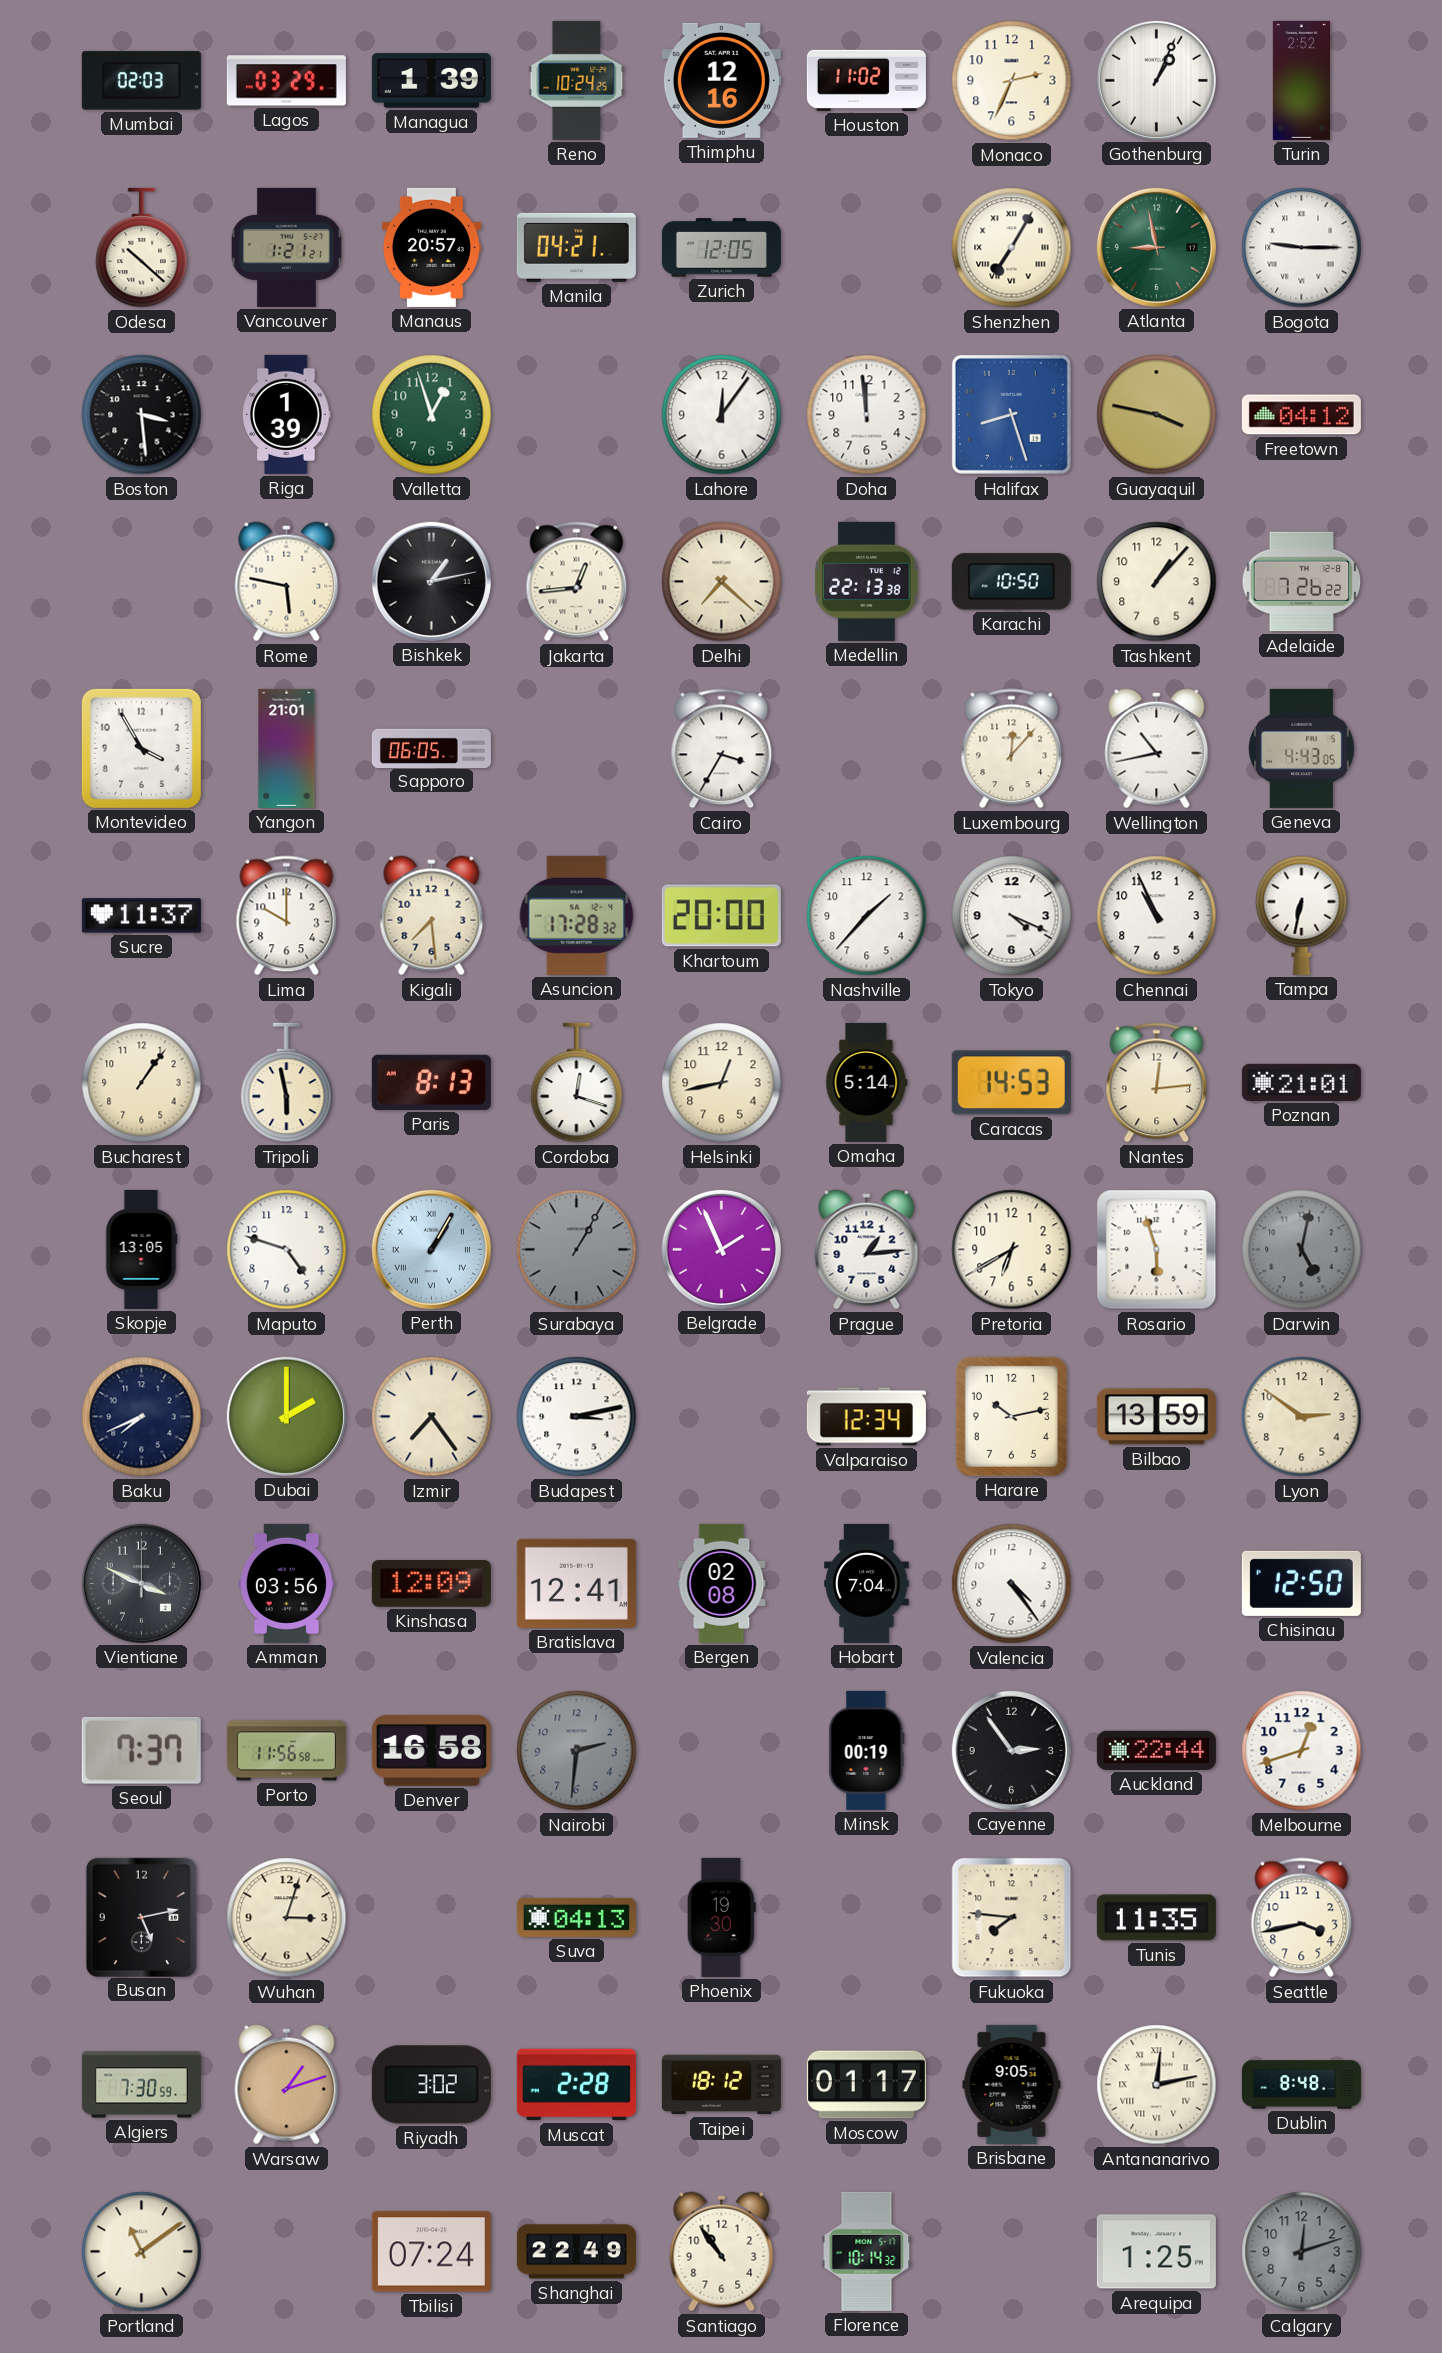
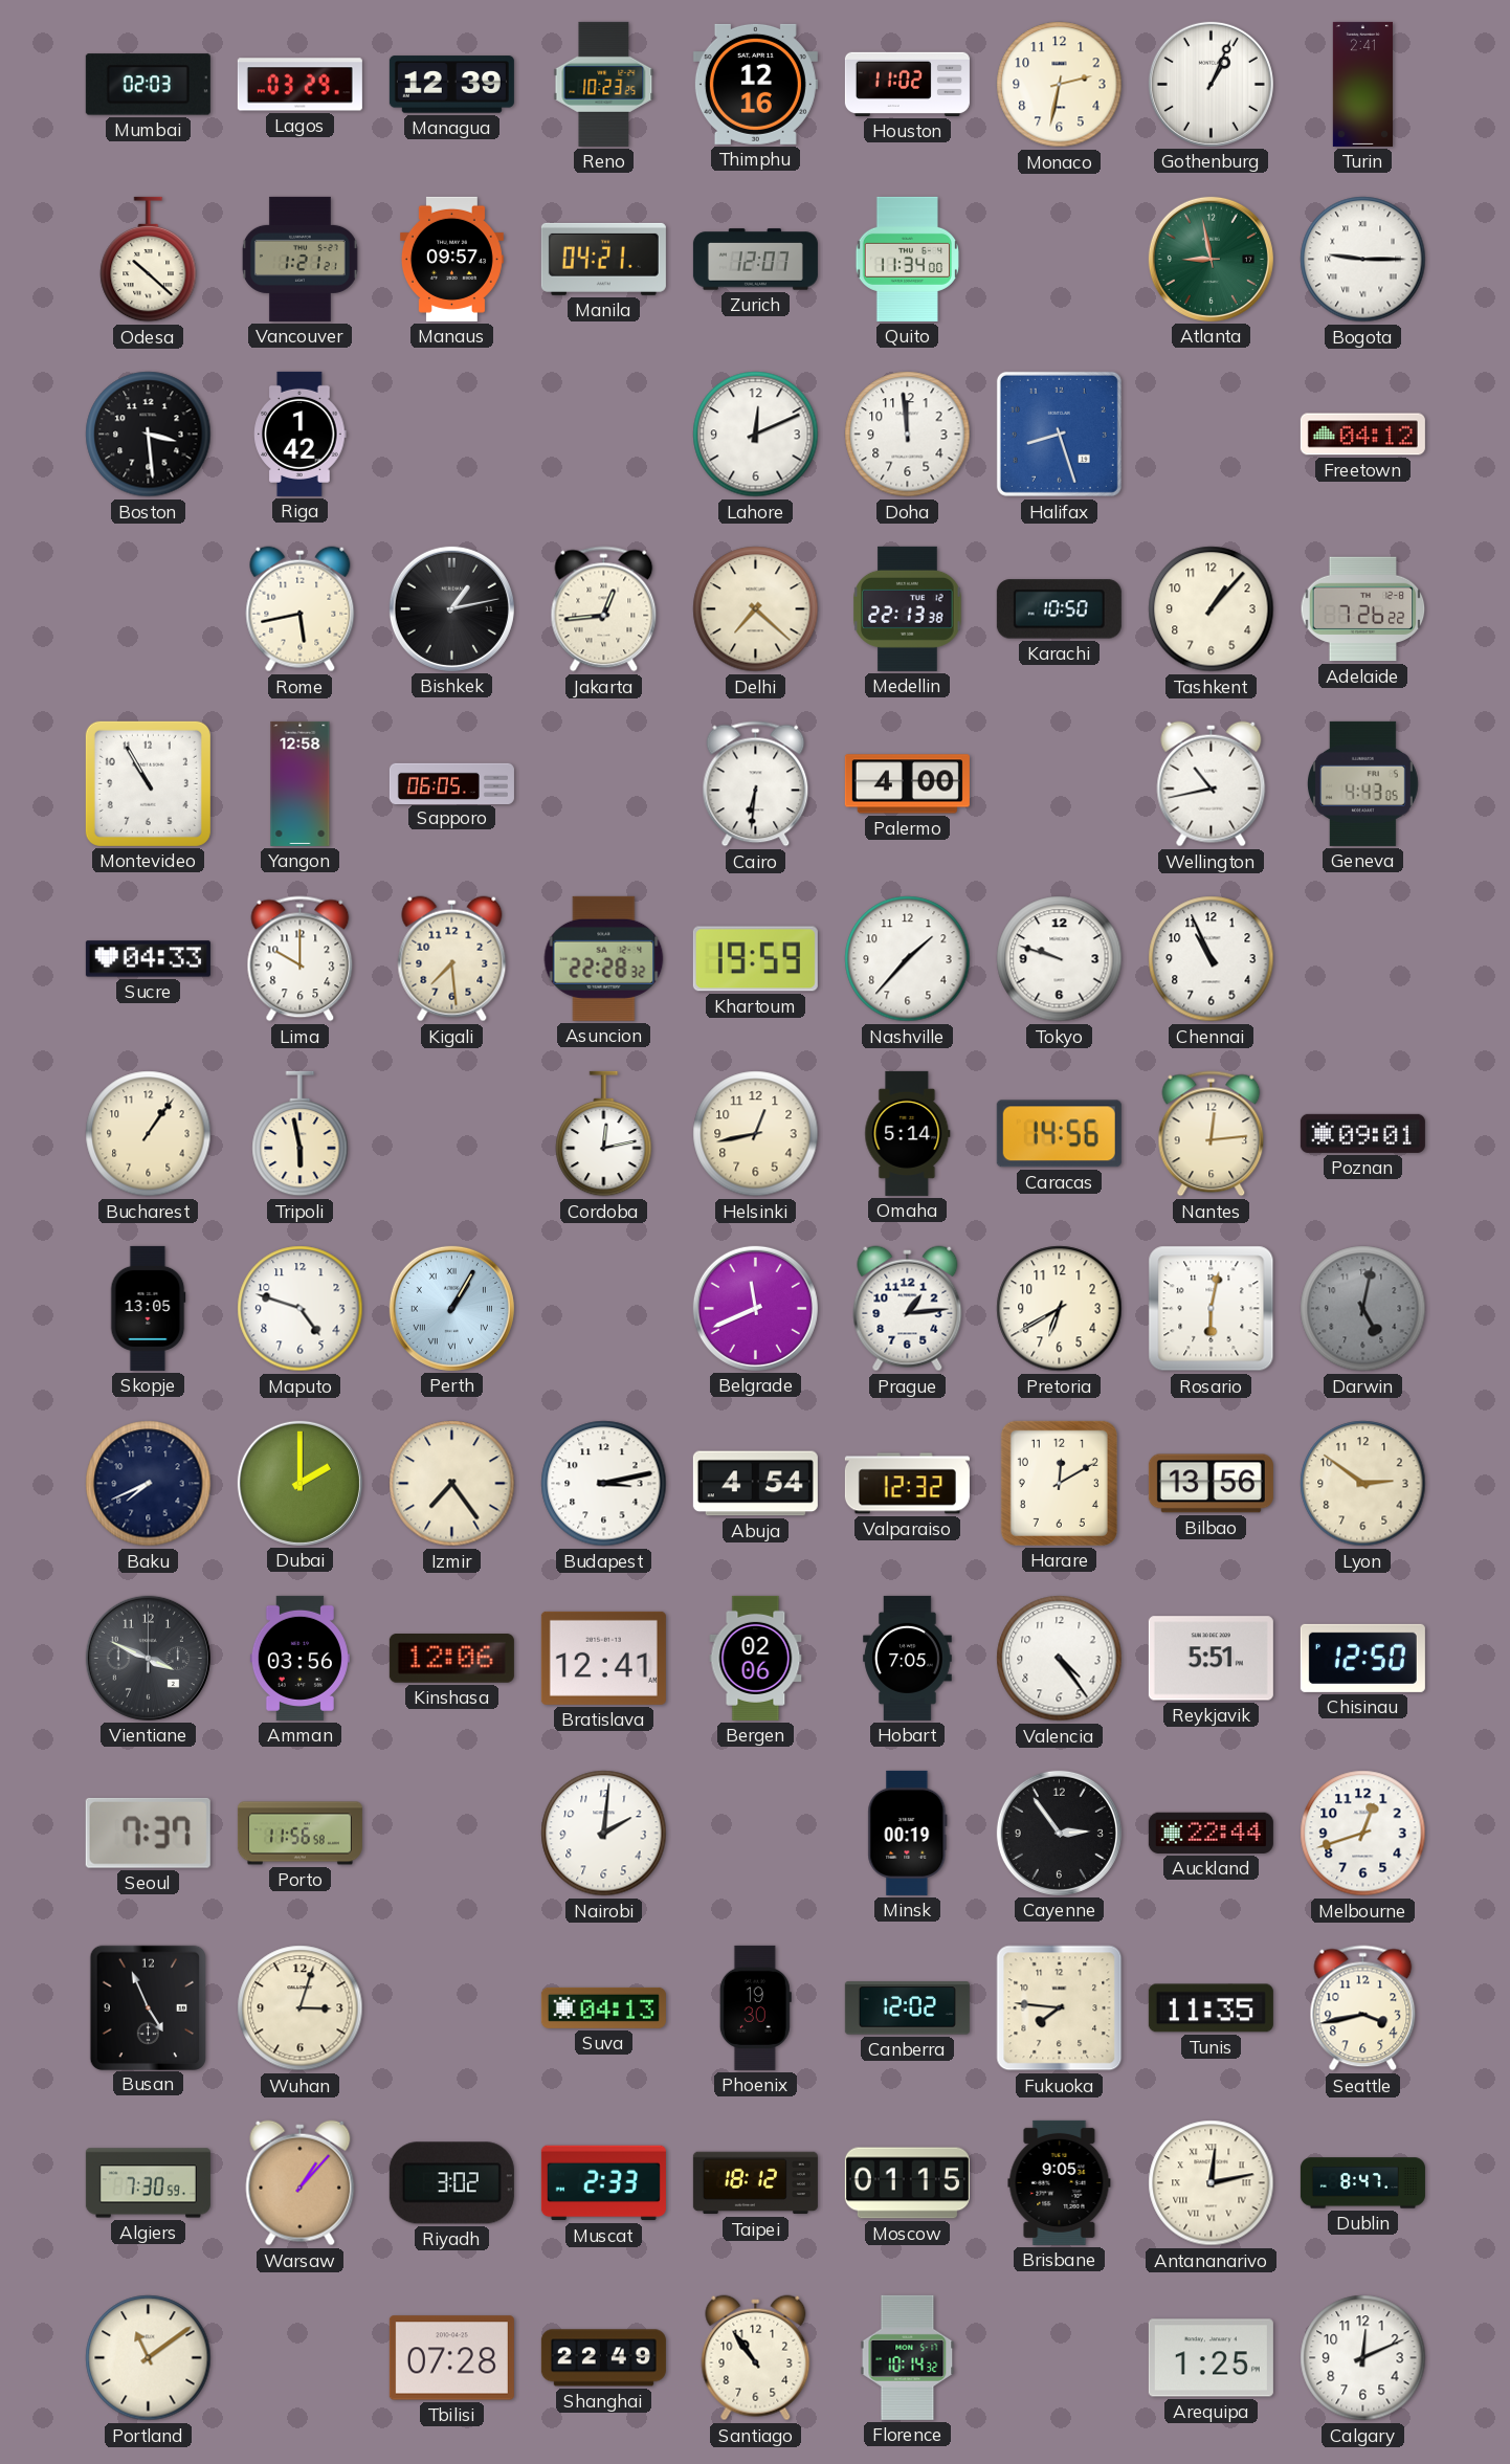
Managua: 1:39 -> 12:39 (451, 85)
Reno: 10:24 -> 10:23 (604, 84)
Monaco: 2:34 -> 2:32 (1060, 85)
Turin: 2:52 -> 2:41 (1362, 84)
Manaus: 20:57 -> 09:57 (451, 259)
Zurich: 12:05 -> 12:07 (755, 260)
Quito: none -> 11:34 (907, 259)
Shenzhen: 7:05 -> none (1012, 248)
Riga: 1:39 -> 1:42 (301, 434)
Valletta: 12:57 -> none (432, 415)
Lahore: 12:06 -> 12:11 (756, 435)
Guayaquil: 3:47 -> none (1157, 415)
Rome: 5:47 -> 5:43 (301, 609)
Montevideo: 3:55 -> 10:55 (148, 783)
Yangon: 21:01 -> 12:58 (301, 783)
Cairo: 3:35 -> 6:31 (756, 784)
Palermo: none -> 4:00 (907, 784)
Luxembourg: 12:07 -> none (1012, 749)
Sucre: 11:37 -> 04:33 (148, 959)
Asuncion: 17:28 -> 22:28 (604, 958)
Khartoum: 20:00 -> 19:59 (755, 959)
Tokyo: 4:19 -> 9:48 (1060, 959)
Tampa: 6:32 -> none (1302, 915)
Paris: 8:13 -> none (431, 1082)
Cordoba: 12:18 -> 12:13 (604, 1134)
Caracas: 14:53 -> 14:56 (1059, 1134)
Poznan: 21:01 -> 09:01 (1362, 1133)
Surabaya: 1:05 -> none (577, 1250)
Belgrade: 1:56 -> 11:41 (755, 1308)
Rosario: 5:57 -> 6:02 (1212, 1309)
Abuja: none -> 4:54 (755, 1484)
Valparaiso: 12:34 -> 12:32 (907, 1484)
Harare: 10:13 -> 12:10 (1059, 1483)
Bilbao: 13:59 -> 13:56 (1211, 1484)
Kinshasa: 12:09 -> 12:06 (451, 1659)
Bergen: 02:08 -> 02:06 (756, 1658)
Hobart: 7:04 -> 7:05 (908, 1658)
Reykjavik: none -> 5:51 (1211, 1659)
Denver: 16:58 -> none (431, 1750)
Nairobi: 2:31 -> 2:01 (604, 1834)
Nairobi dial: grey -> white (604, 1834)
Busan: 5:13 -> 4:56 (148, 2007)
Canberra: none -> 12:02 (907, 2008)
Warsaw: 1:12 -> 1:07 (301, 2183)
Muscat: 2:28 -> 2:33 (603, 2183)
Moscow: 01:17 -> 01:15 (907, 2183)
Dublin: 8:48 -> 8:47 (1362, 2183)
Tbilisi: 07:24 -> 07:28 (451, 2358)
Calgary: 12:12 -> 12:11 (1363, 2358)
Calgary dial: grey -> white (1363, 2358)
